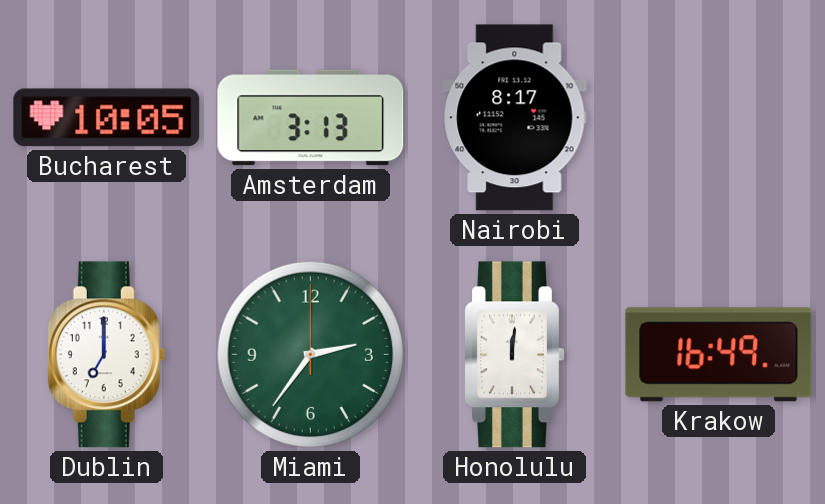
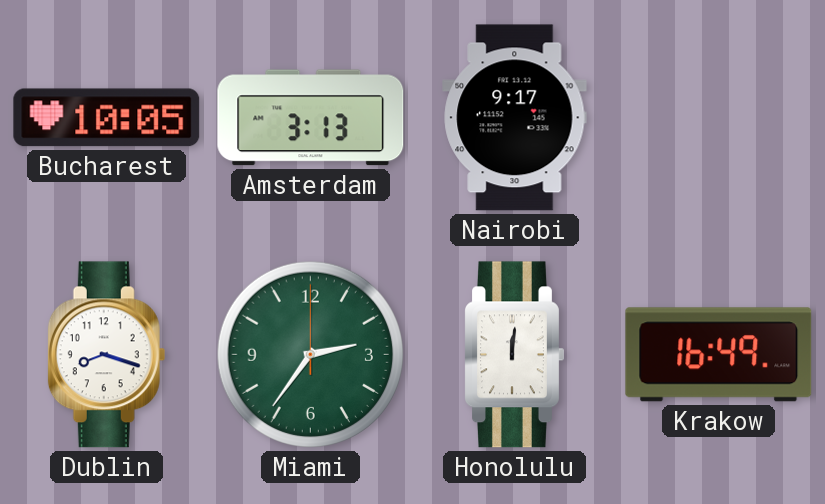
Nairobi: 8:17 -> 9:17 (515, 118)
Dublin: 7:00 -> 8:18 (107, 355)
